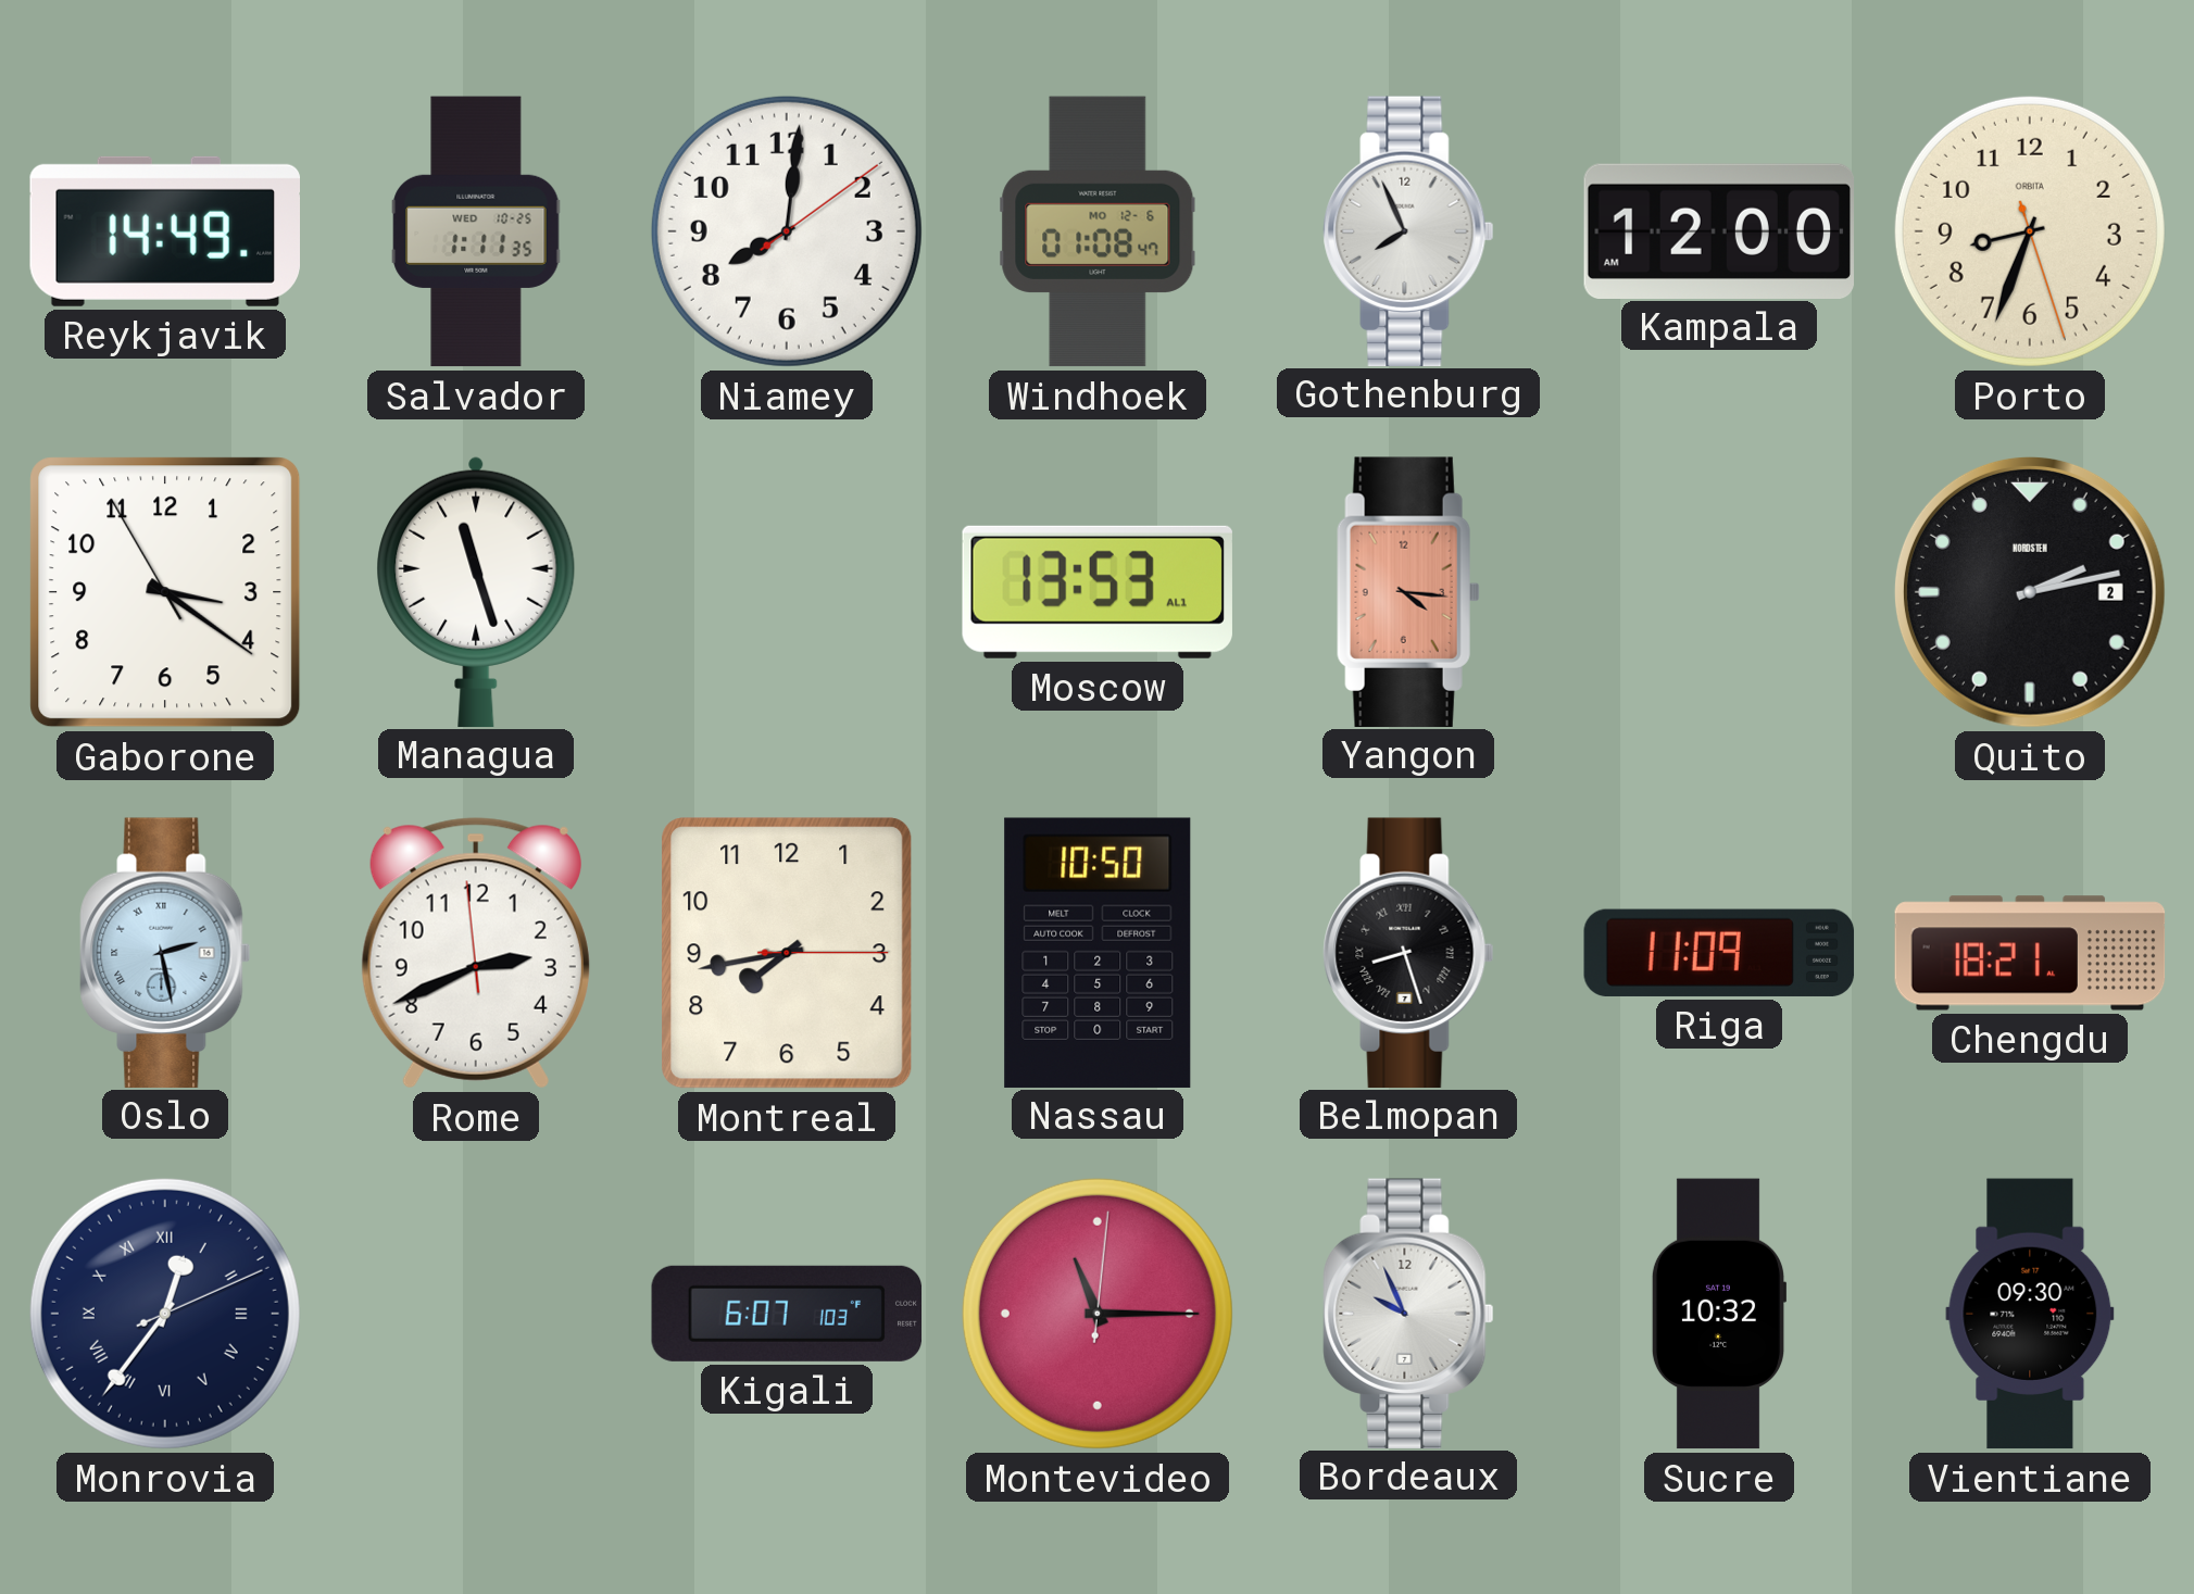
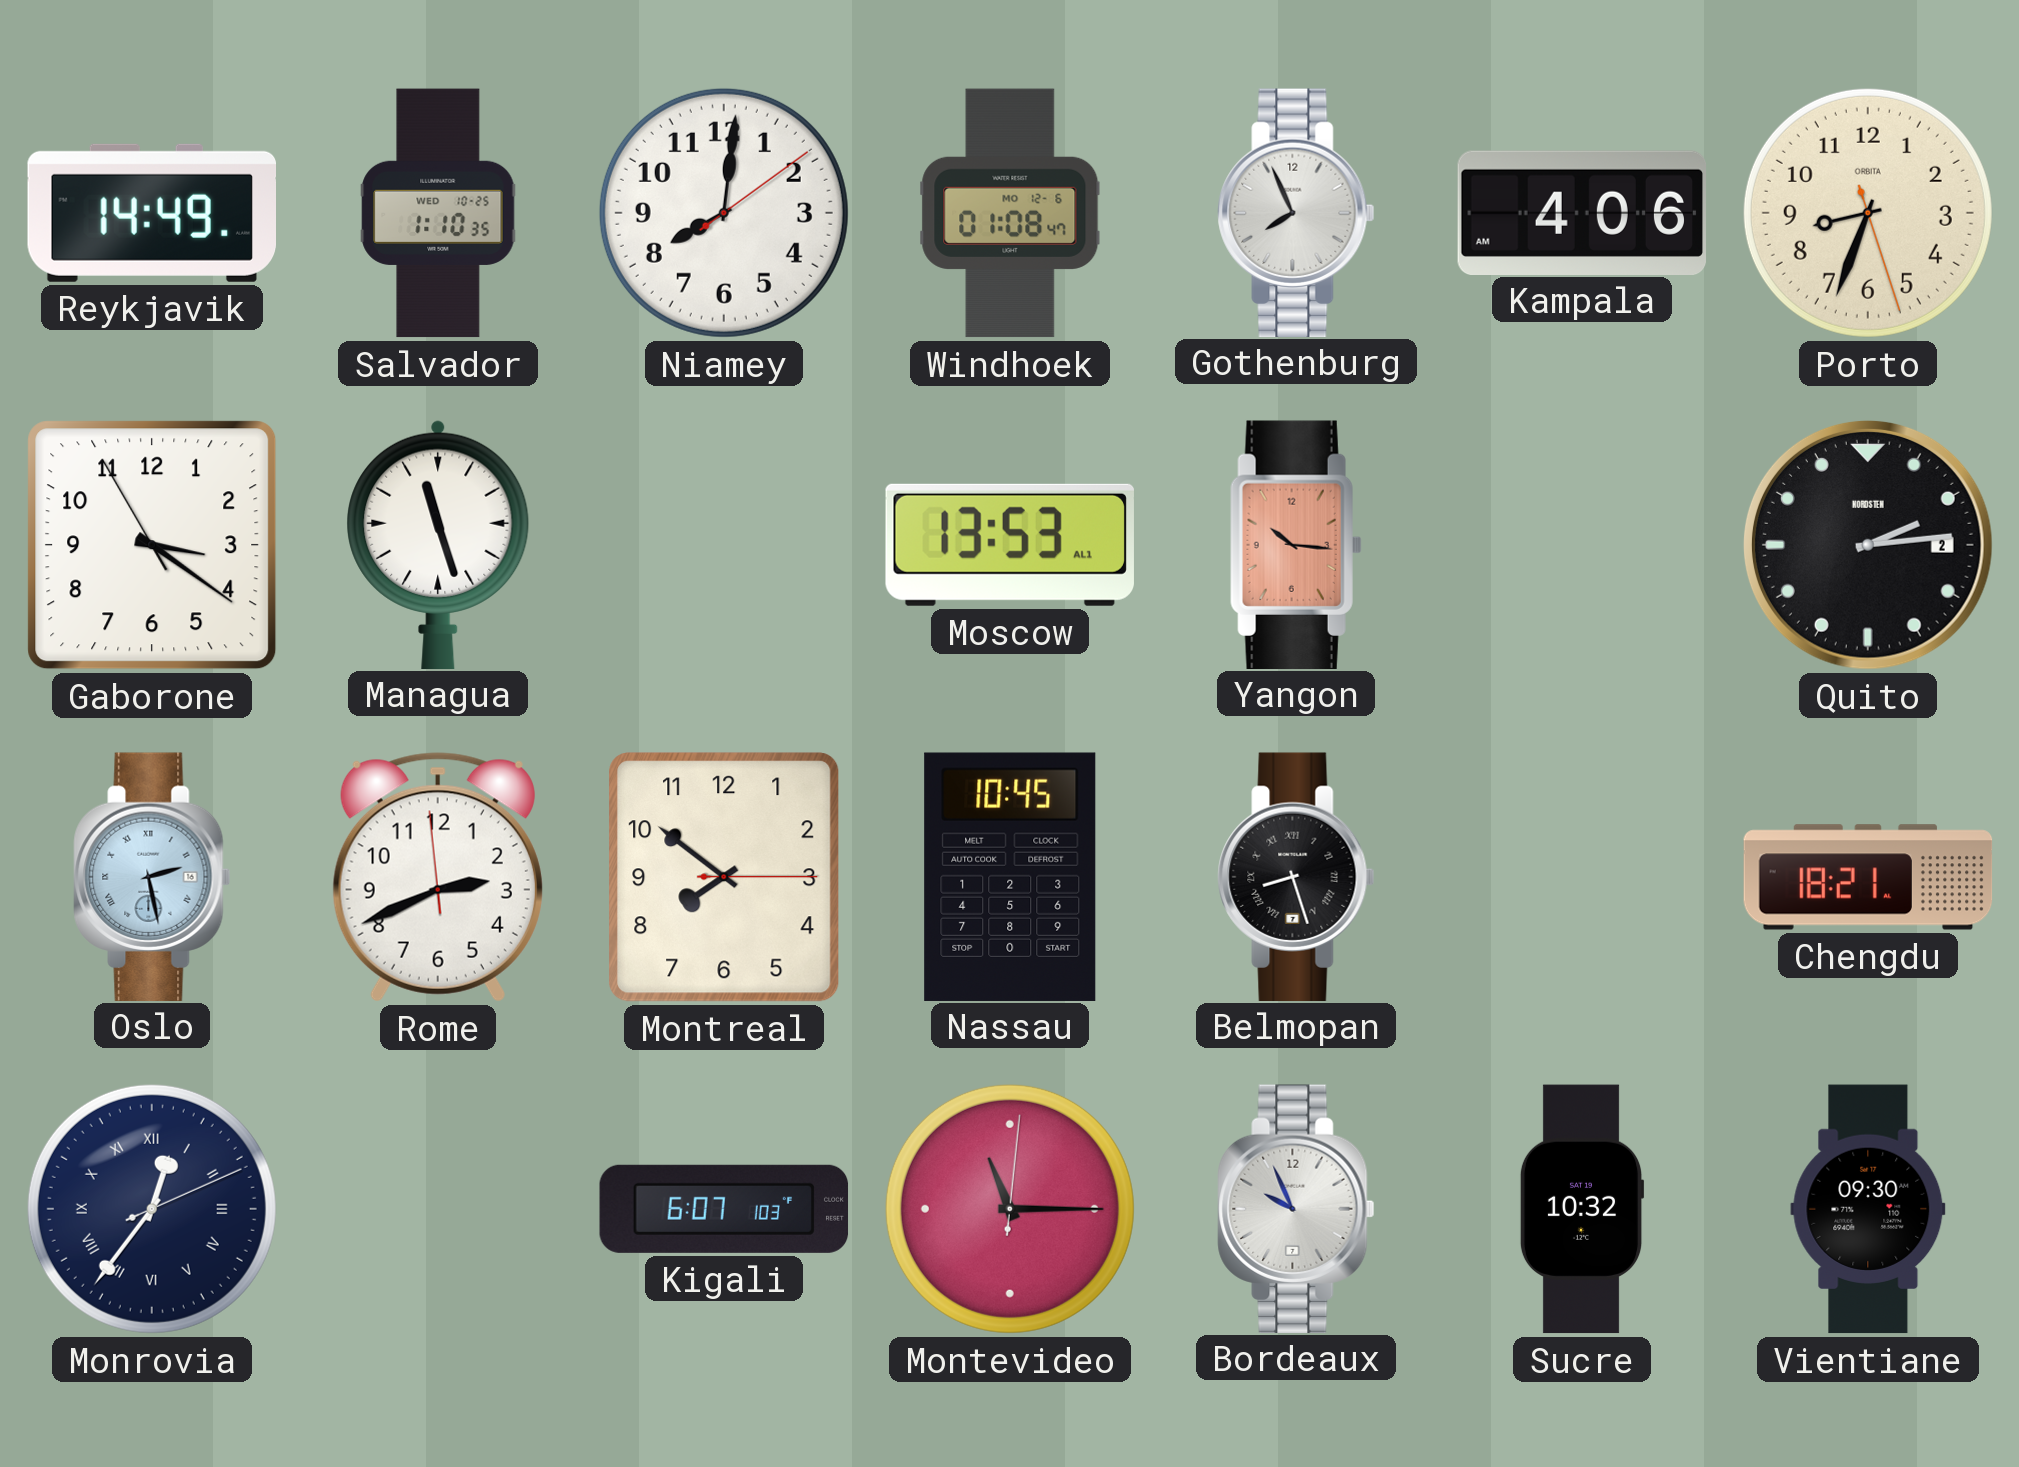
Salvador: 1:11 -> 1:10 (438, 213)
Kampala: 12:00 -> 4:06 (1582, 212)
Yangon: 4:16 -> 10:16 (1296, 544)
Quito: 2:13 -> 2:14 (1868, 545)
Montreal: 7:43 -> 7:51 (724, 877)
Nassau: 10:50 -> 10:45 (1010, 876)
Riga: 11:09 -> none (1719, 953)
